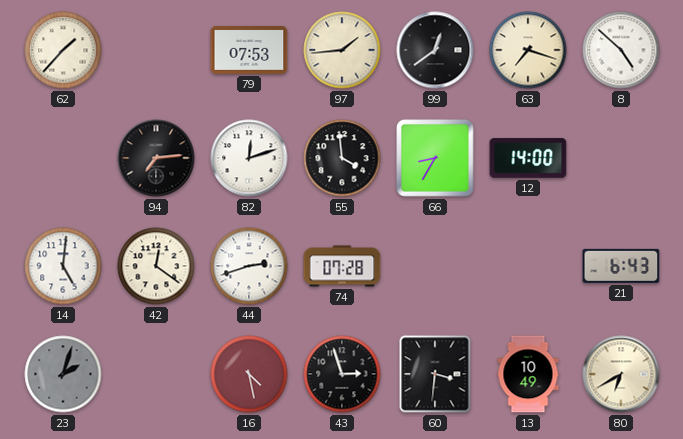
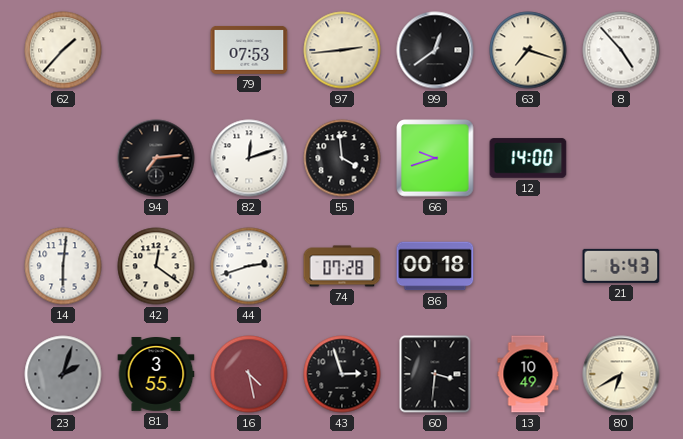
97: 1:44 -> 2:44 (342, 50)
8: 4:52 -> 4:53 (621, 50)
66: 8:35 -> 9:42 (435, 158)
14: 5:01 -> 6:01 (63, 266)
86: none -> 00:18 (435, 266)
81: none -> 3:55 (156, 375)
